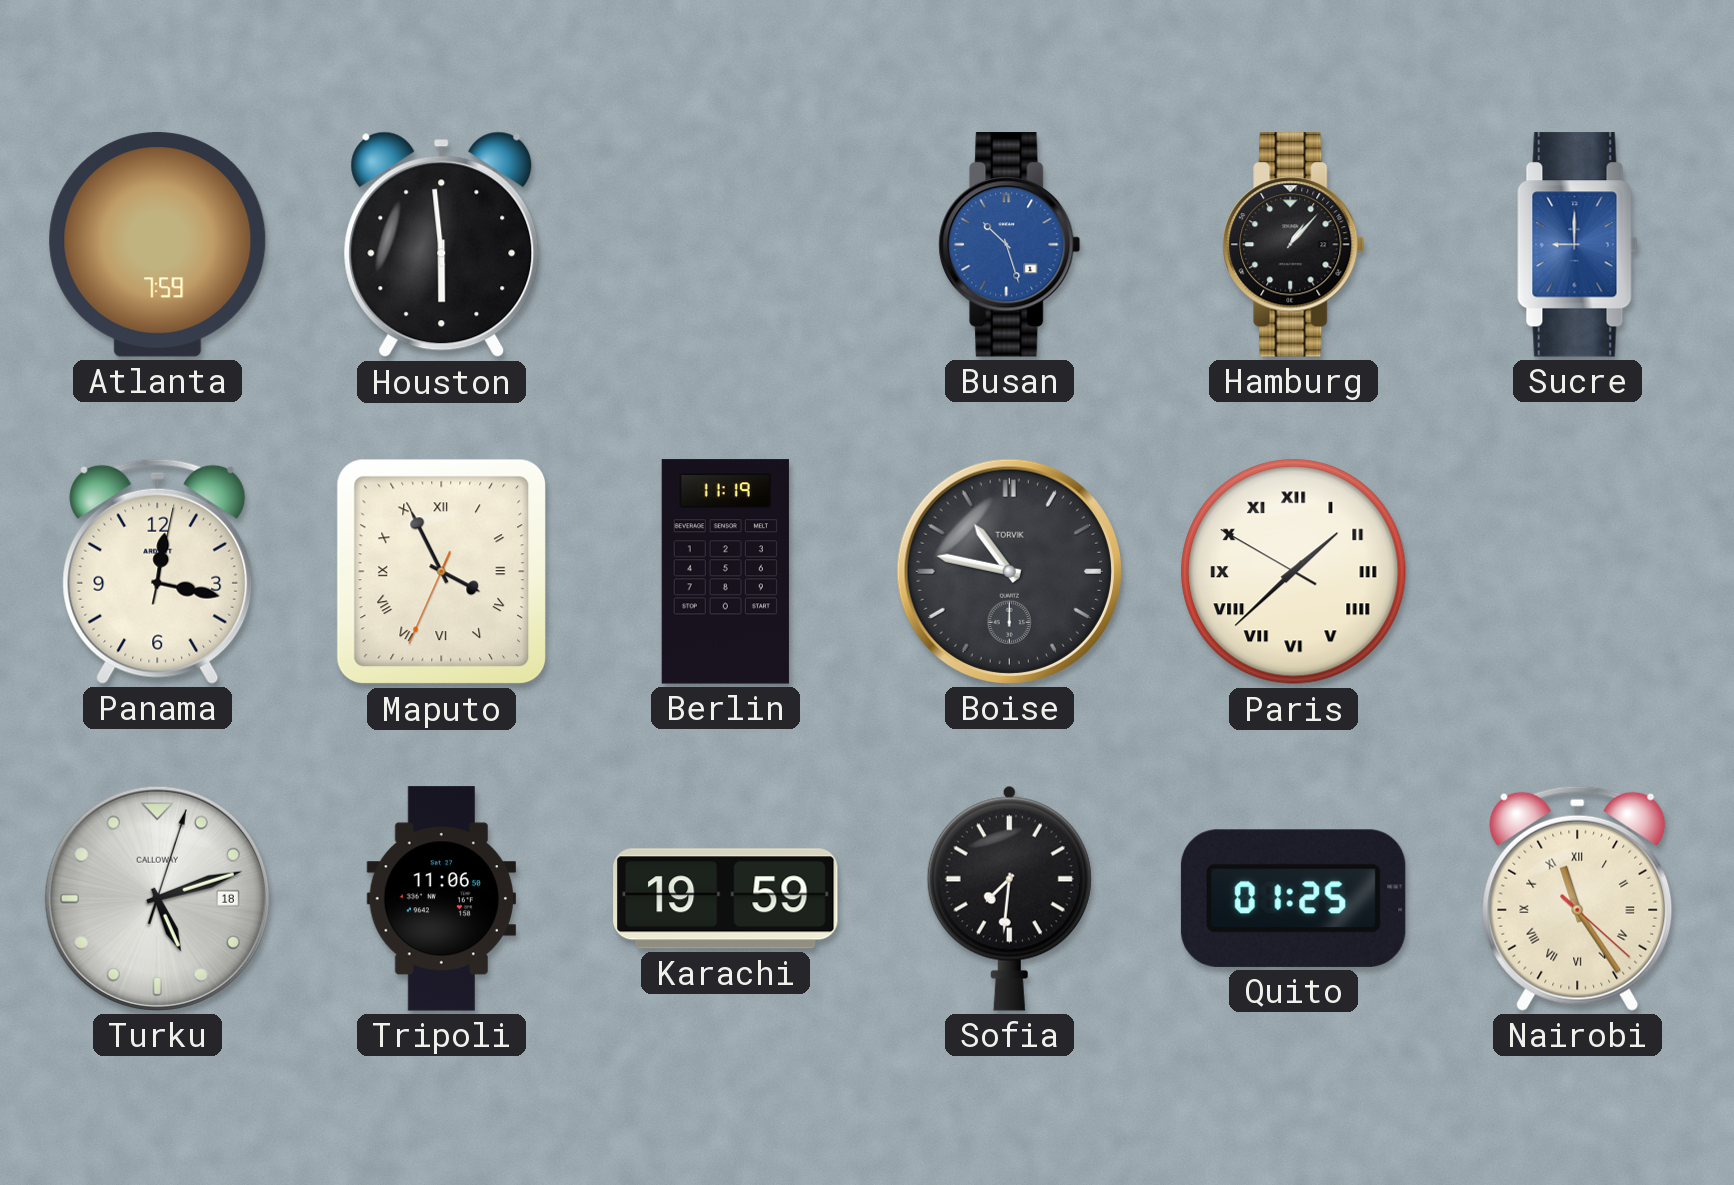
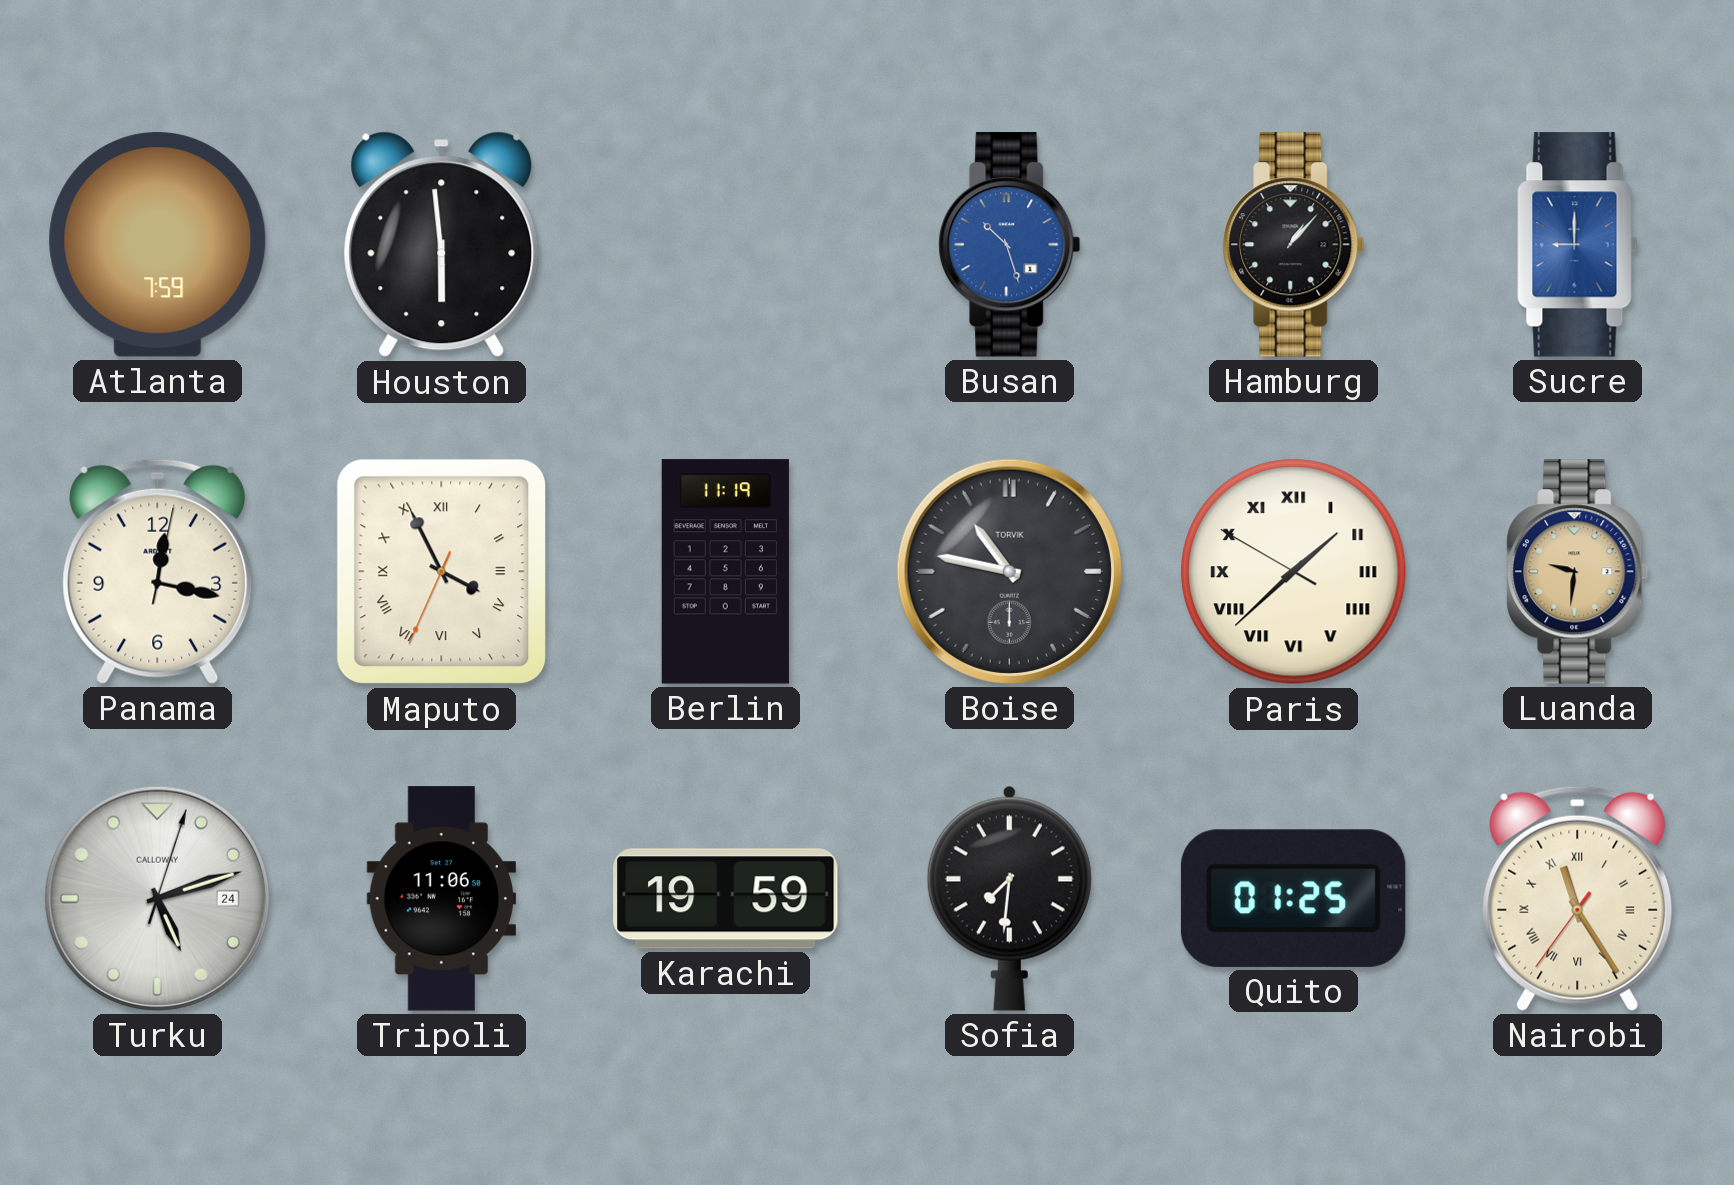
Luanda: none -> 9:31 (1578, 572)
Turku date: 18 -> 24 (157, 898)
Nairobi: 11:24:22 -> 11:24:36 (1578, 898)
